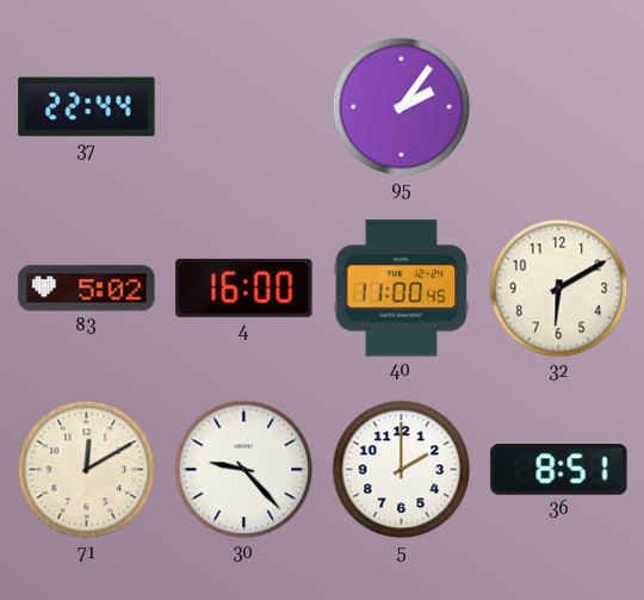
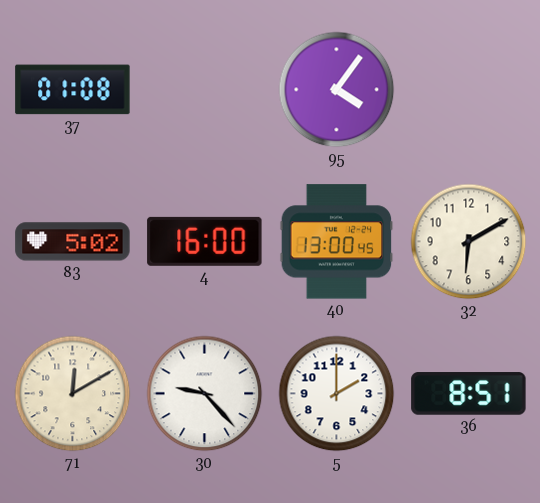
37: 22:44 -> 01:08 (73, 90)
95: 2:06 -> 4:06 (337, 90)
40: 11:00 -> 13:00 (337, 242)
